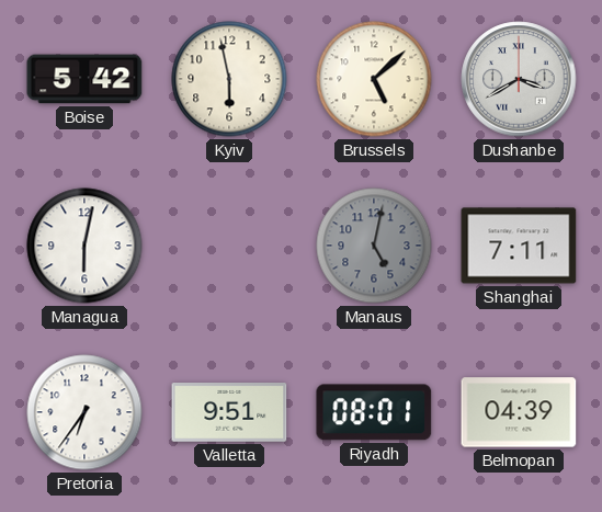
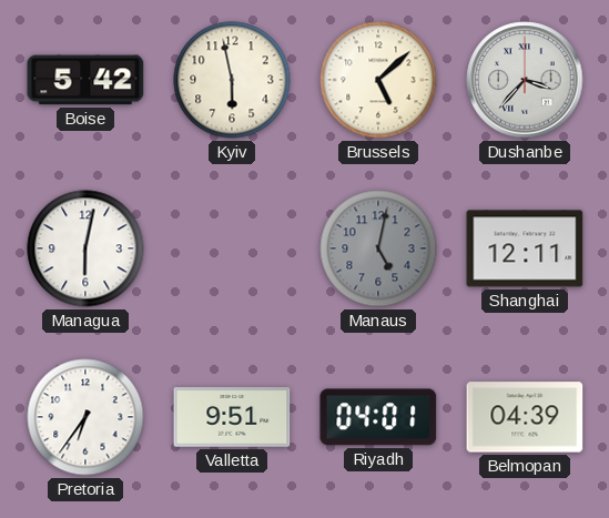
Dushanbe: 3:40 -> 3:37 (525, 80)
Shanghai: 7:11 -> 12:11 (525, 248)
Riyadh: 08:01 -> 04:01 (378, 417)
